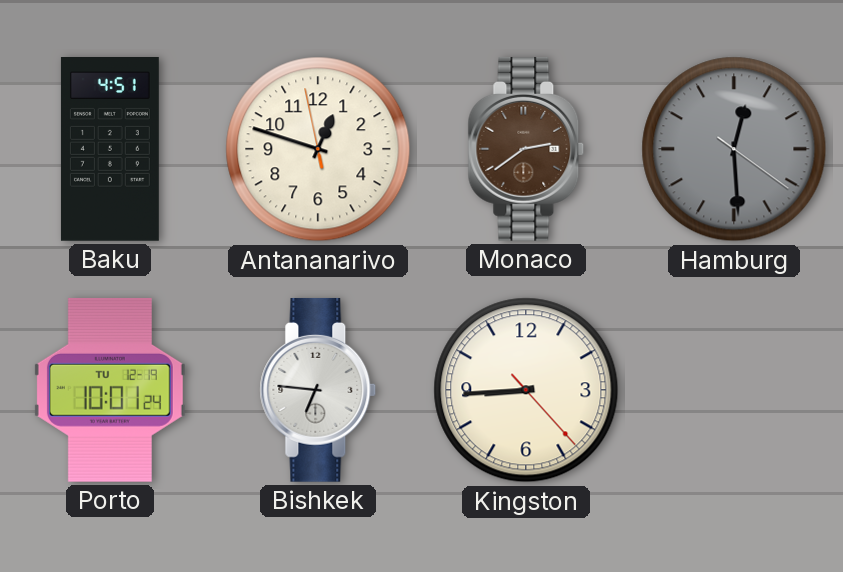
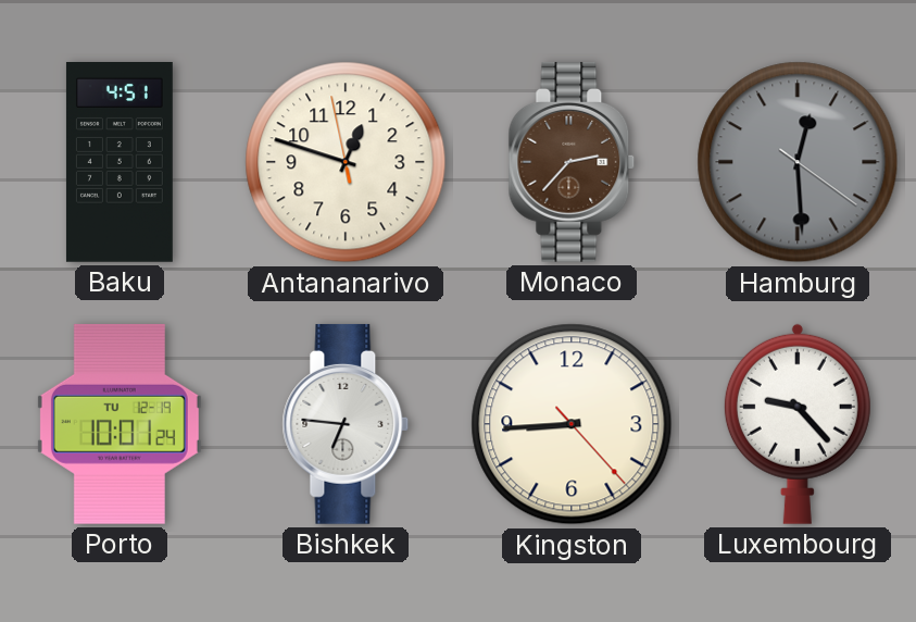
Monaco: 2:39 -> 2:37 (572, 162)
Luxembourg: none -> 9:23 (798, 424)
